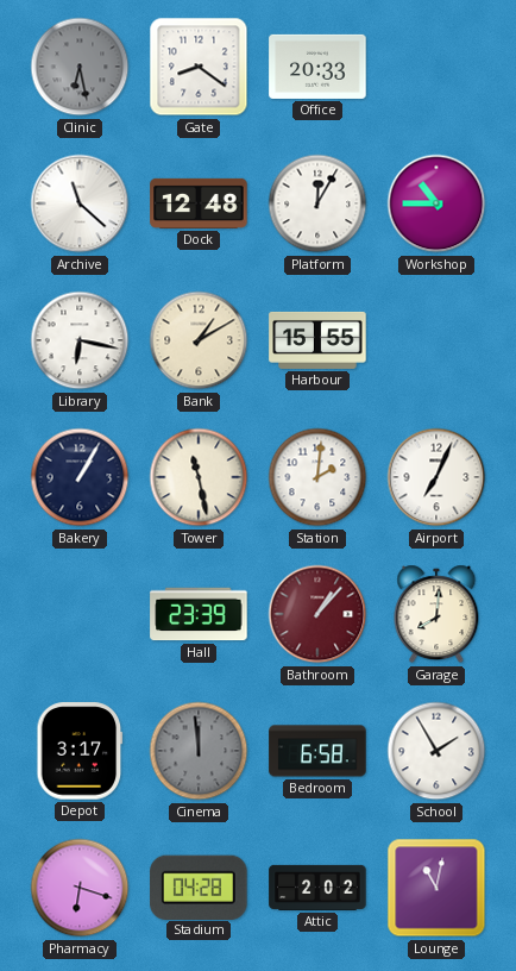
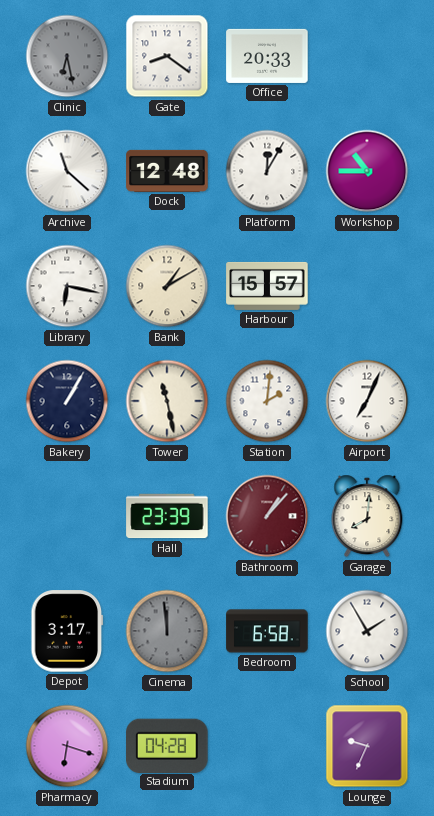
Harbour: 15:55 -> 15:57 (267, 286)
Attic: 2:02 -> none (317, 888)
Lounge: 11:02 -> 9:34 (367, 746)
